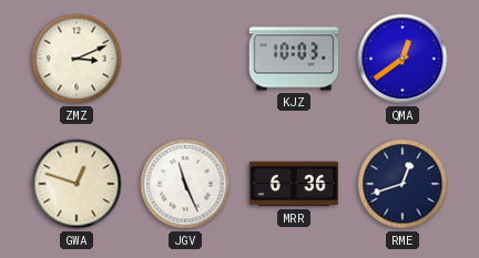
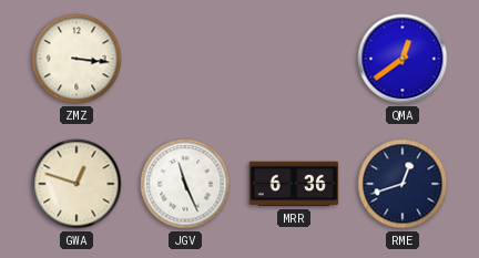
ZMZ: 3:11 -> 3:16 (77, 59)
KJZ: 10:03 -> none (294, 59)
